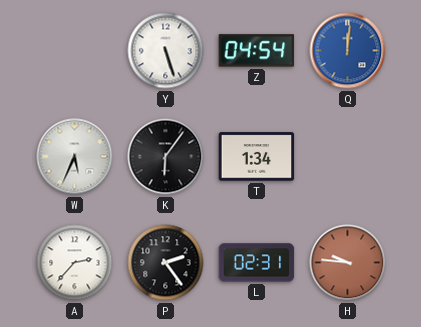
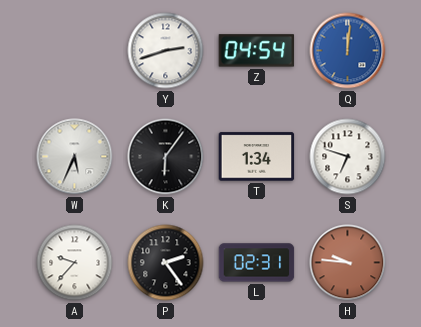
Y: 5:27 -> 2:42 (166, 51)
S: none -> 6:48 (348, 157)
A: 2:37 -> 9:37 (75, 263)
